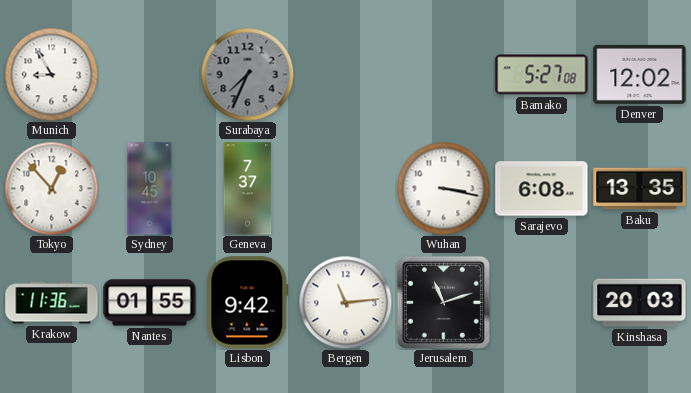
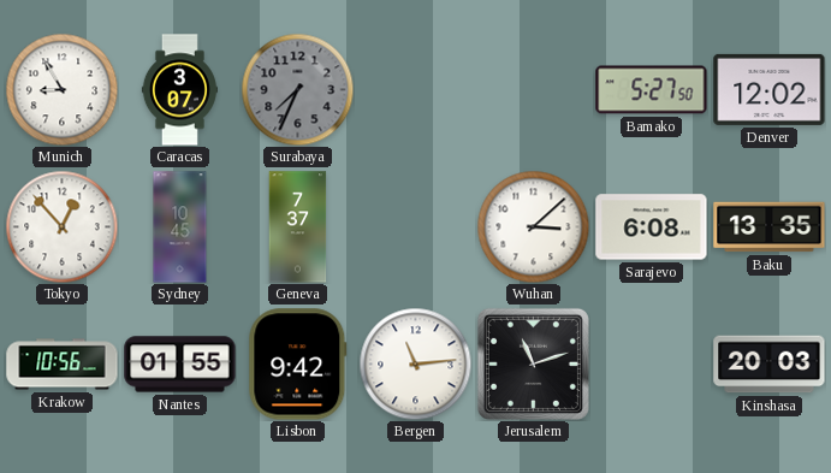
Caracas: none -> 3:07 (179, 90)
Bamako: 5:27:08 -> 5:27:50 (652, 90)
Wuhan: 3:17 -> 3:08 (533, 226)
Krakow: 11:36 -> 10:56 (63, 365)
